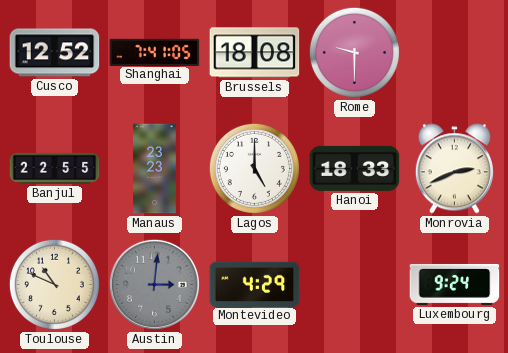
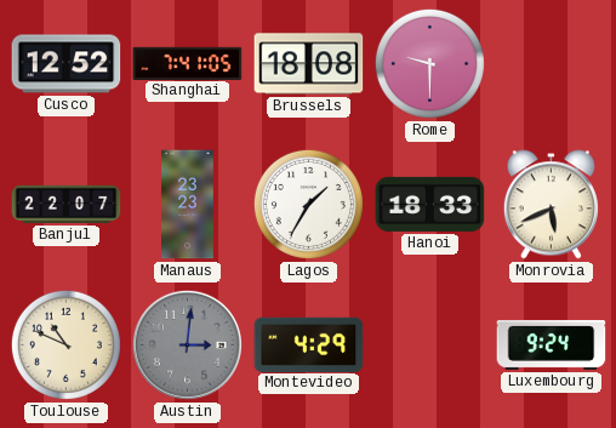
Banjul: 22:55 -> 22:07 (67, 204)
Lagos: 5:00 -> 1:35 (308, 204)
Monrovia: 2:41 -> 5:41 (551, 205)
